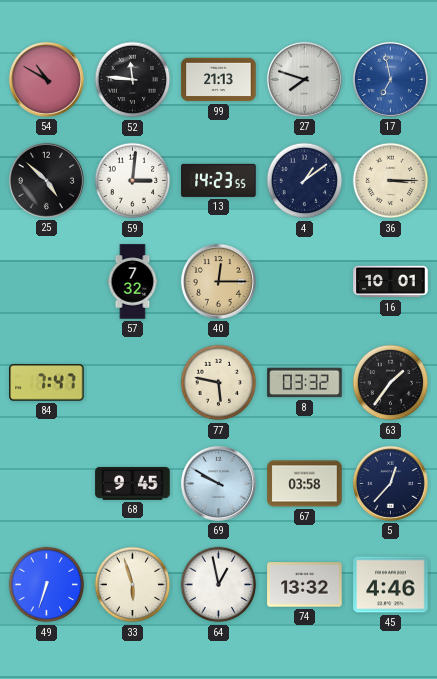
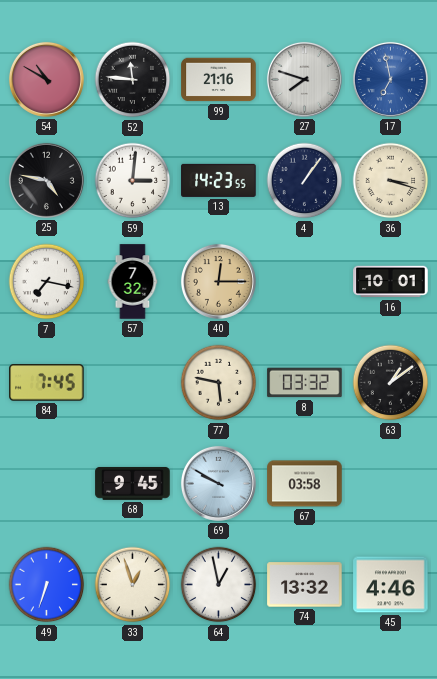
99: 21:13 -> 21:16 (219, 80)
25: 4:52 -> 4:47 (46, 180)
4: 1:09 -> 1:06 (305, 181)
36: 3:15 -> 3:18 (391, 181)
7: none -> 7:17 (47, 282)
84: 7:47 -> 7:45 (47, 383)
63: 1:36 -> 1:09 (391, 383)
5: 12:37 -> none (390, 483)
33: 5:57 -> 12:57 (133, 585)
